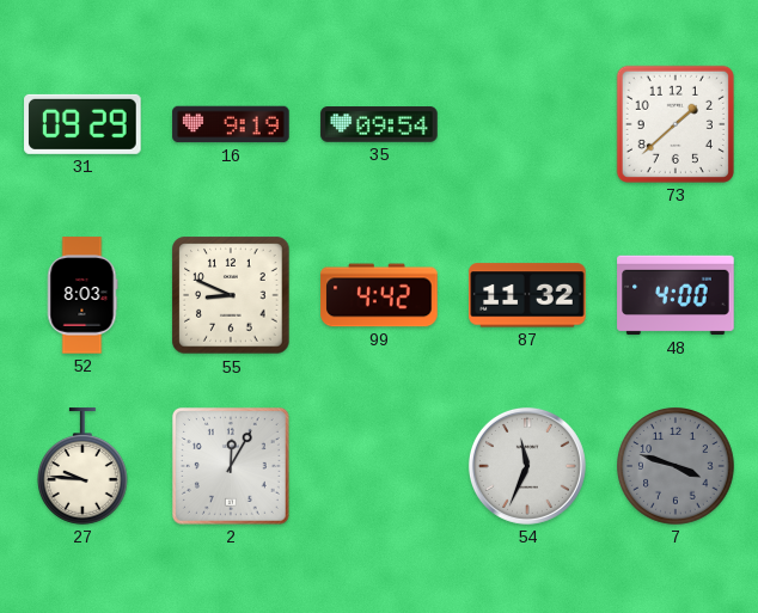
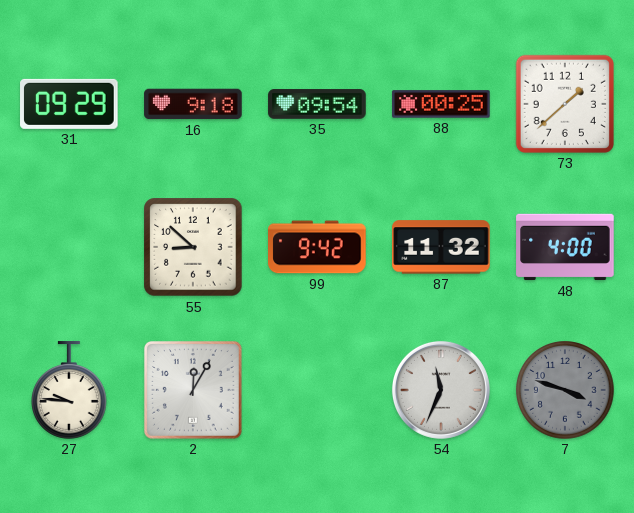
16: 9:19 -> 9:18 (193, 104)
88: none -> 00:25 (441, 104)
52: 8:03 -> none (82, 295)
55: 8:49 -> 8:52 (193, 247)
99: 4:42 -> 9:42 (317, 247)
